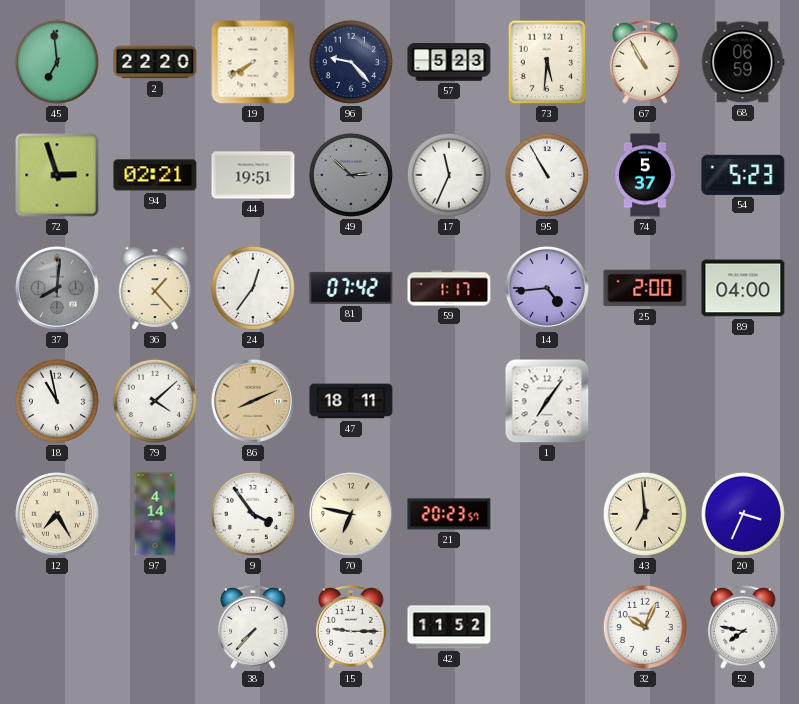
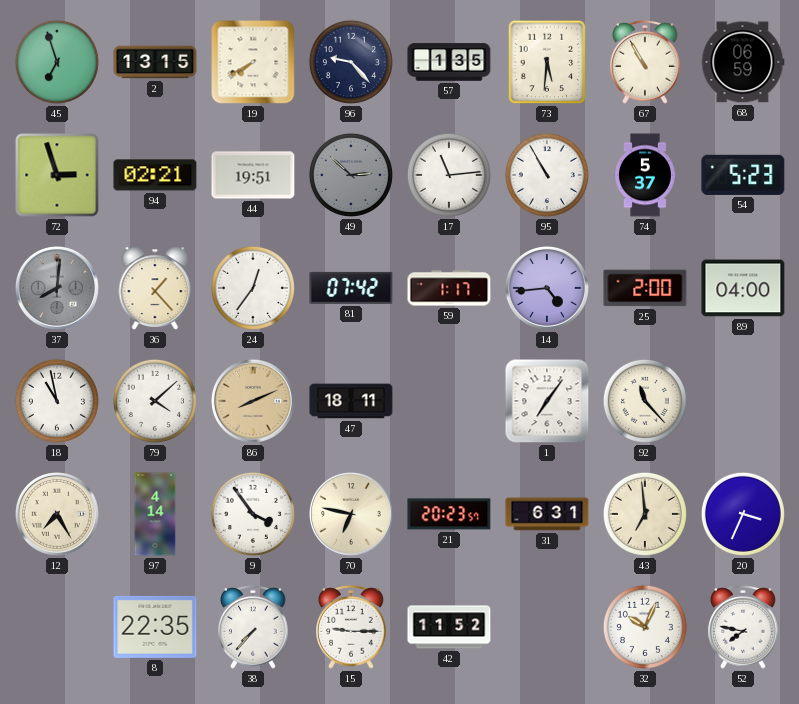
45: 6:59 -> 6:57 (57, 62)
2: 22:20 -> 13:15 (155, 62)
57: 5:23 -> 1:35 (449, 62)
17: 11:34 -> 11:14 (449, 175)
92: none -> 11:23 (645, 401)
31: none -> 6:31 (547, 514)
8: none -> 22:35 (155, 627)
